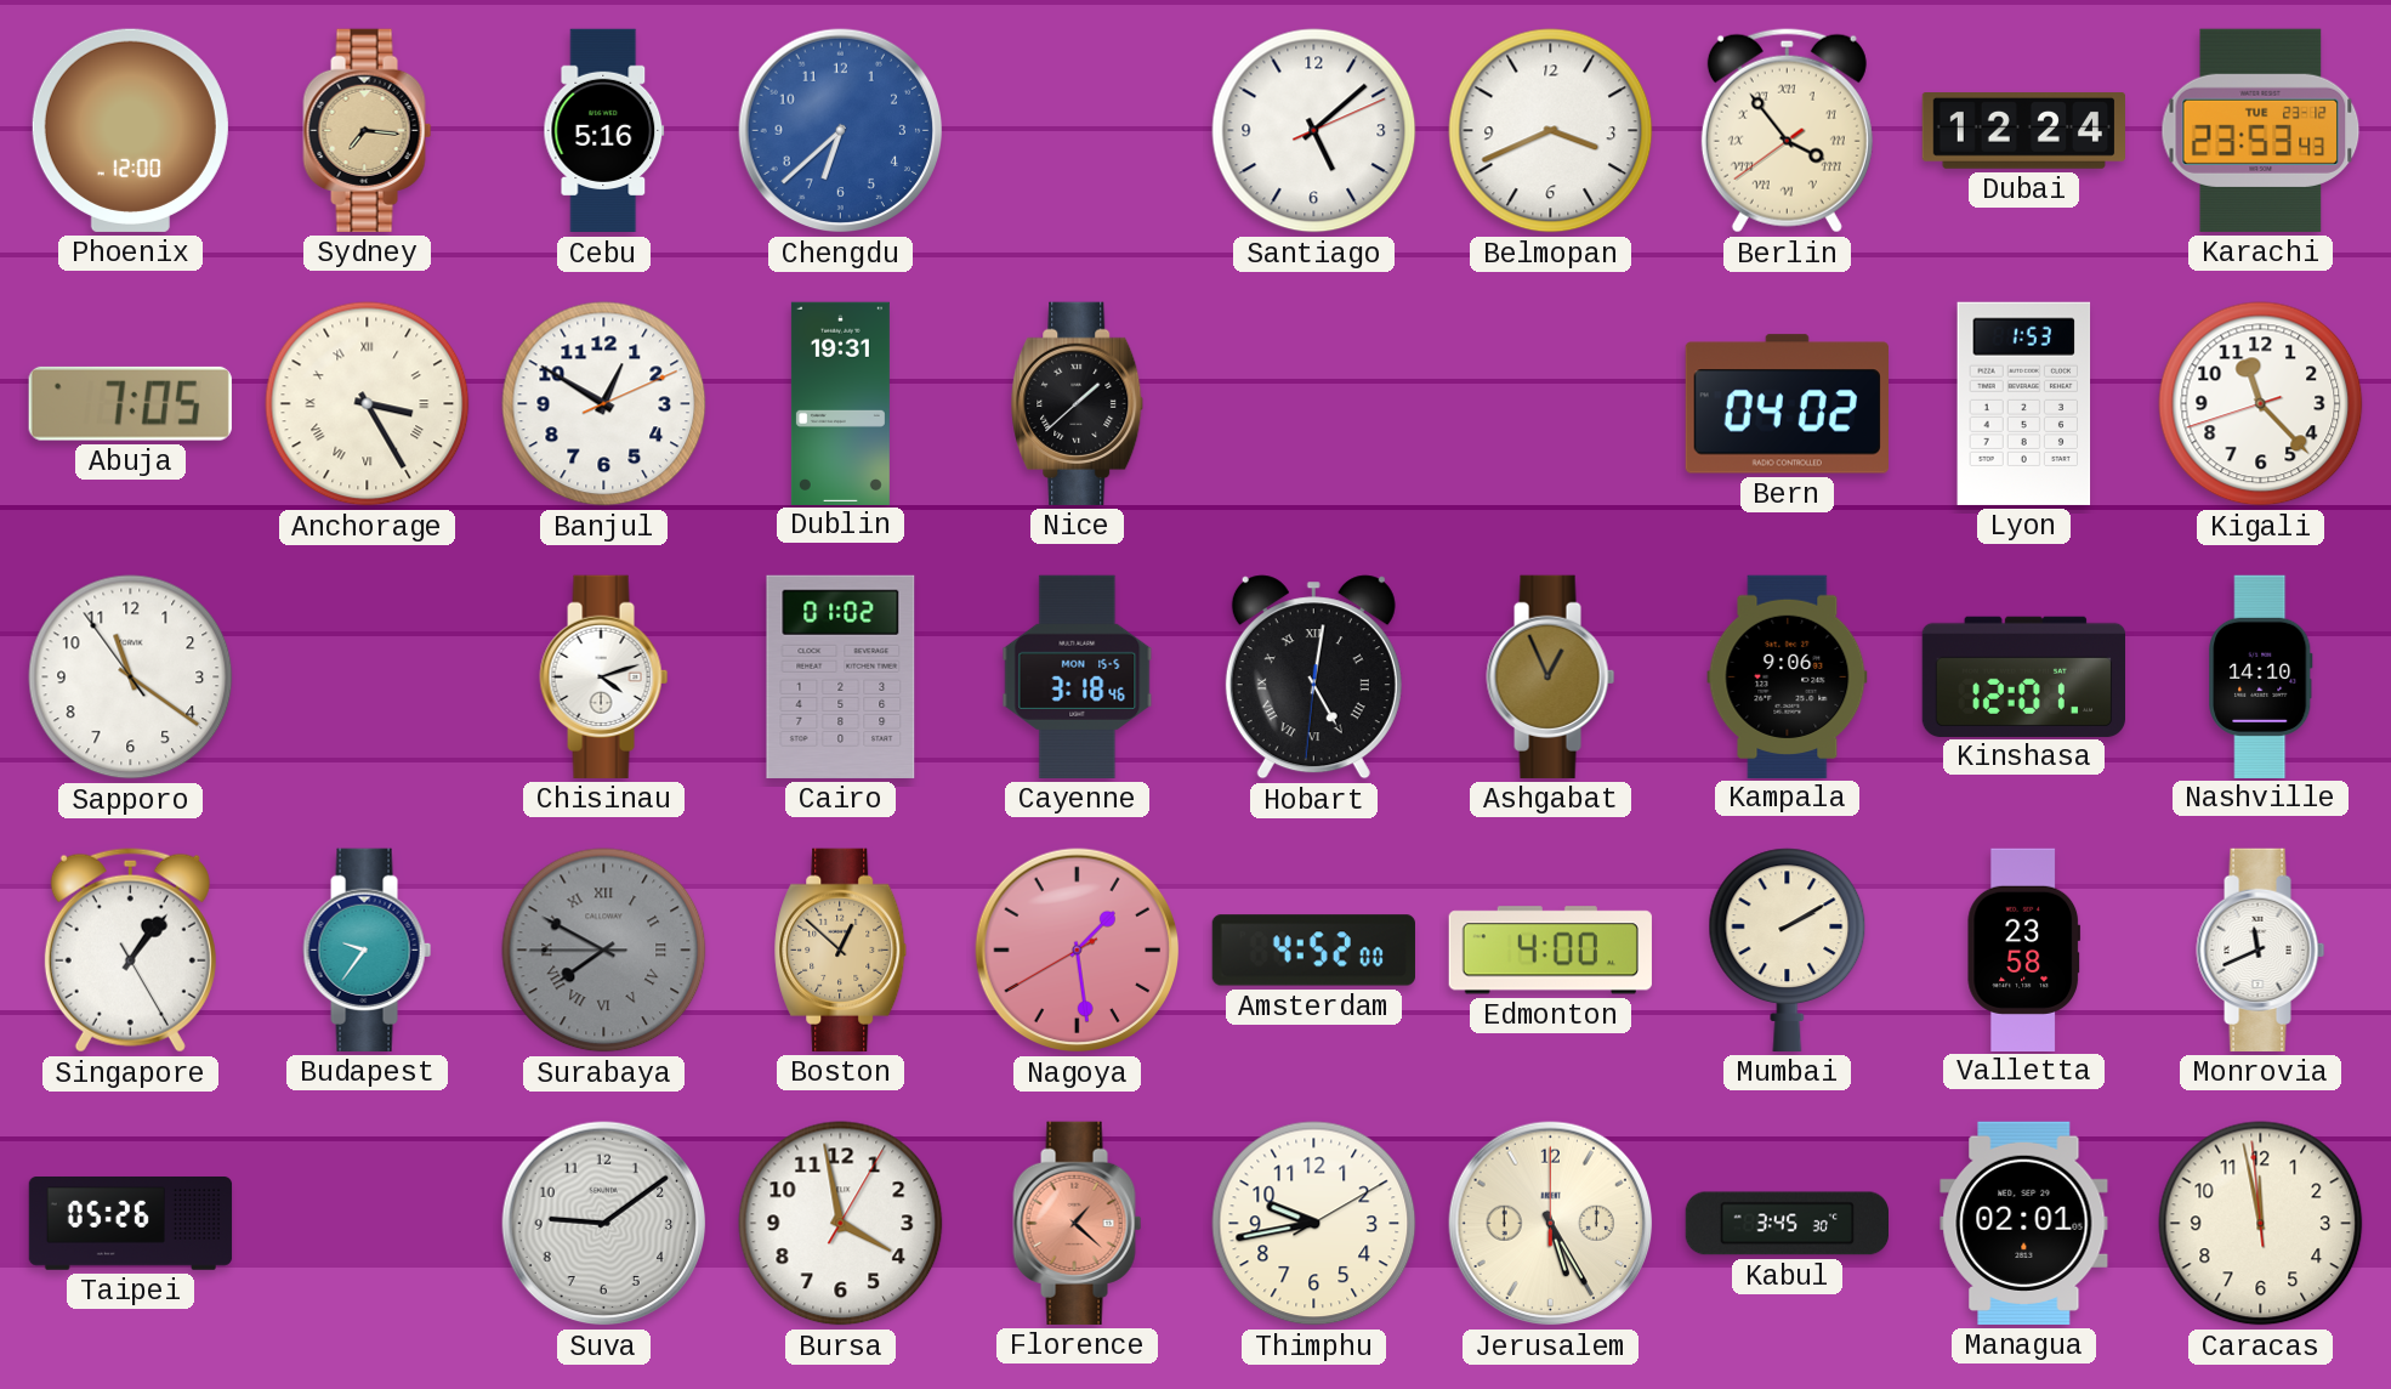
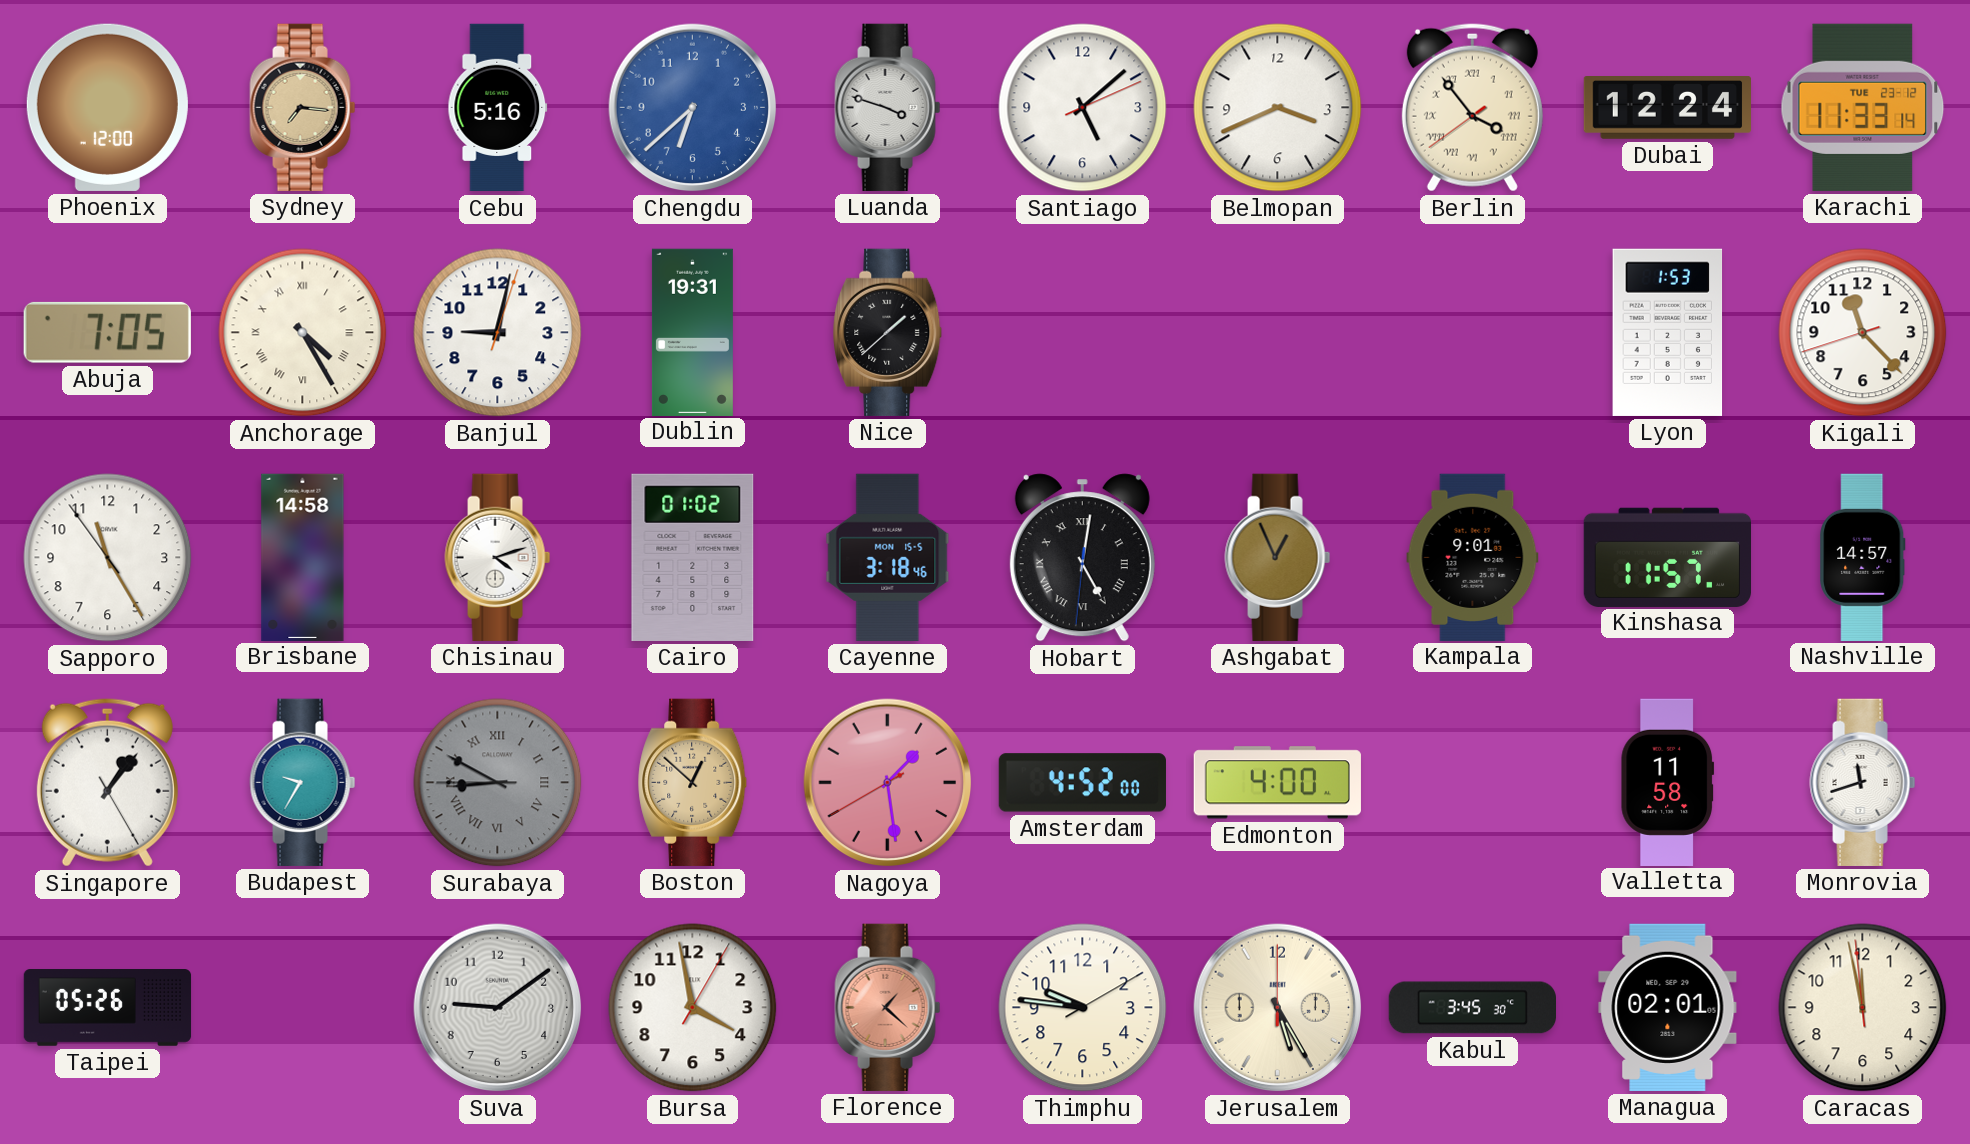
Luanda: none -> 3:48 (888, 107)
Karachi: 23:53 -> 11:33 (1863, 107)
Anchorage: 3:25 -> 4:25 (303, 333)
Banjul: 12:50 -> 9:02 (498, 333)
Bern: 04:02 -> none (1787, 404)
Sapporo: 11:20 -> 11:24 (108, 558)
Brisbane: none -> 14:58 (303, 557)
Kampala: 9:06 -> 9:01 (1473, 557)
Kinshasa: 12:01 -> 11:57 (1667, 557)
Nashville: 14:10 -> 14:57 (1863, 557)
Budapest: 9:36 -> 9:35 (303, 782)
Surabaya: 7:49 -> 8:49 (498, 783)
Mumbai: 2:10 -> none (1788, 949)
Valletta: 23:58 -> 11:58 (1668, 782)
Monrovia: 11:41 -> 11:42 (1863, 782)
Thimphu: 9:43 -> 9:46 (1083, 1008)
